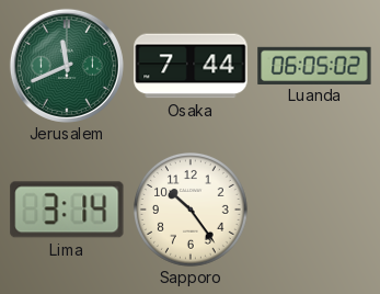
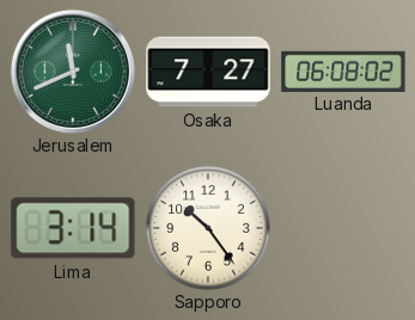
Osaka: 7:44 -> 7:27 (208, 72)
Luanda: 06:05 -> 06:08 (343, 70)
